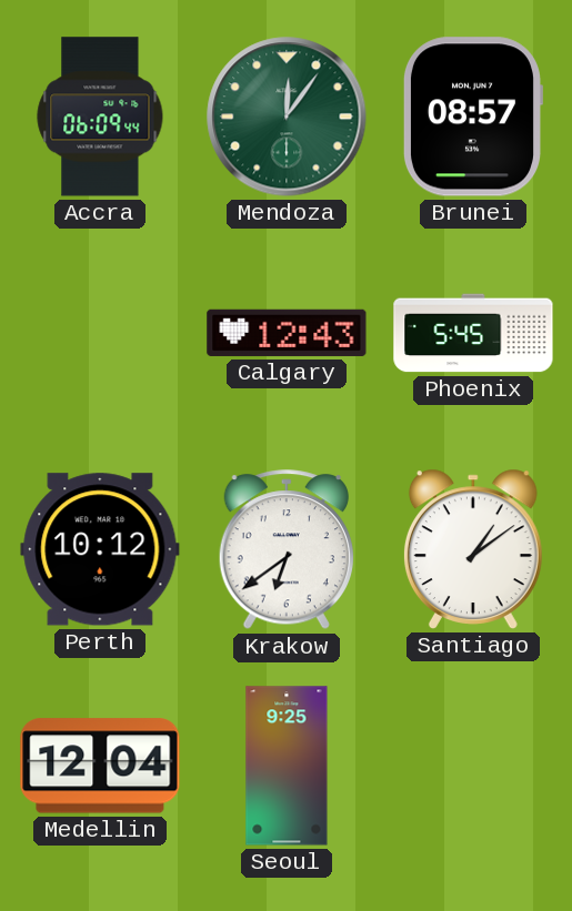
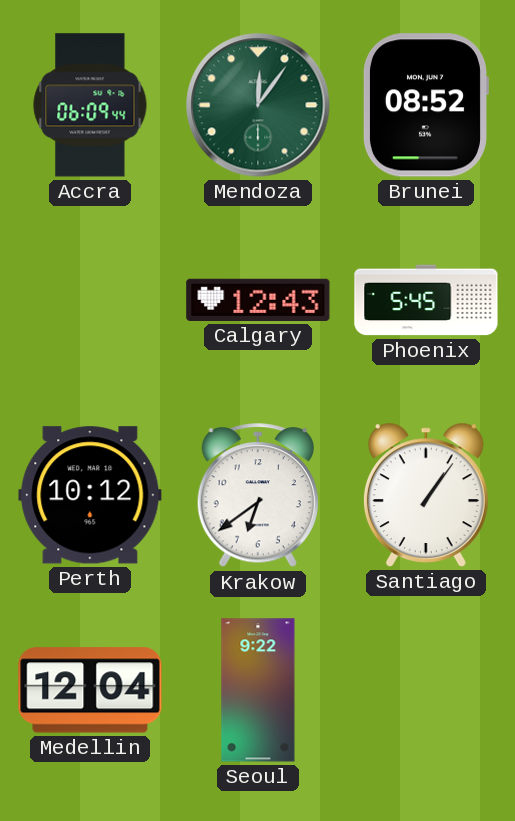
Brunei: 08:57 -> 08:52 (425, 105)
Santiago: 1:09 -> 1:06 (426, 495)
Seoul: 9:25 -> 9:22 (258, 690)
